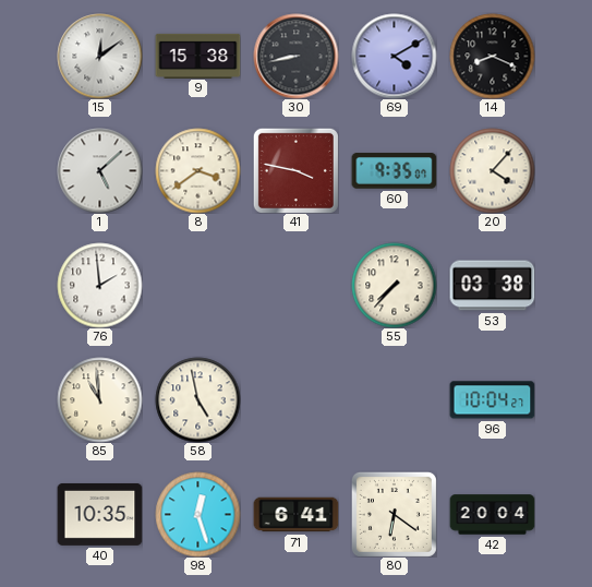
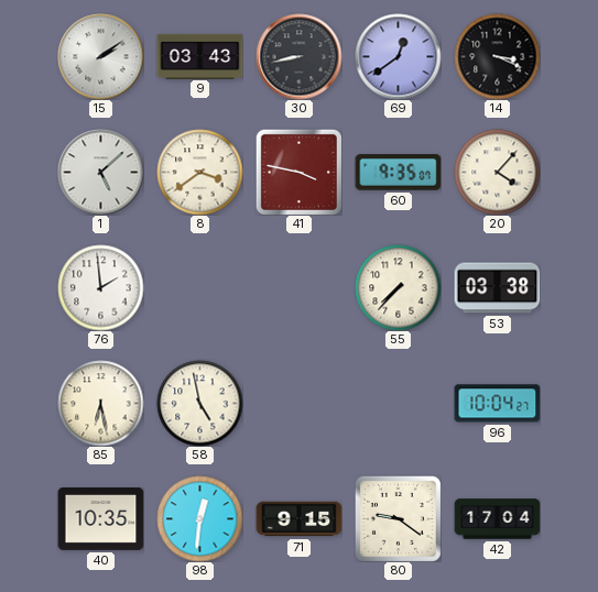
15: 12:09 -> 2:09 (100, 56)
9: 15:38 -> 03:43 (199, 56)
69: 4:10 -> 12:39 (398, 56)
14: 8:19 -> 3:19 (497, 56)
85: 10:59 -> 6:28 (100, 403)
98: 12:27 -> 12:31 (199, 518)
71: 6:41 -> 9:15 (298, 519)
80: 6:21 -> 9:21 (398, 518)
42: 20:04 -> 17:04 (497, 519)
